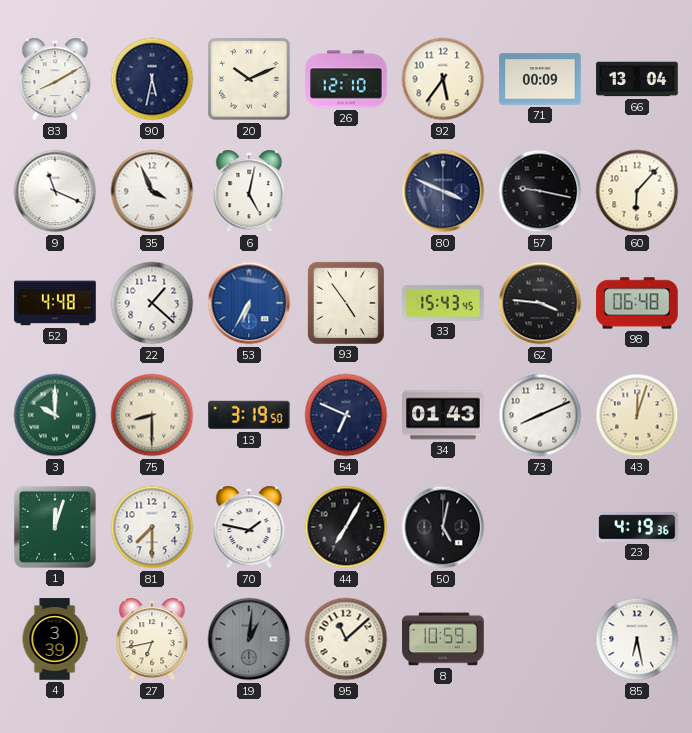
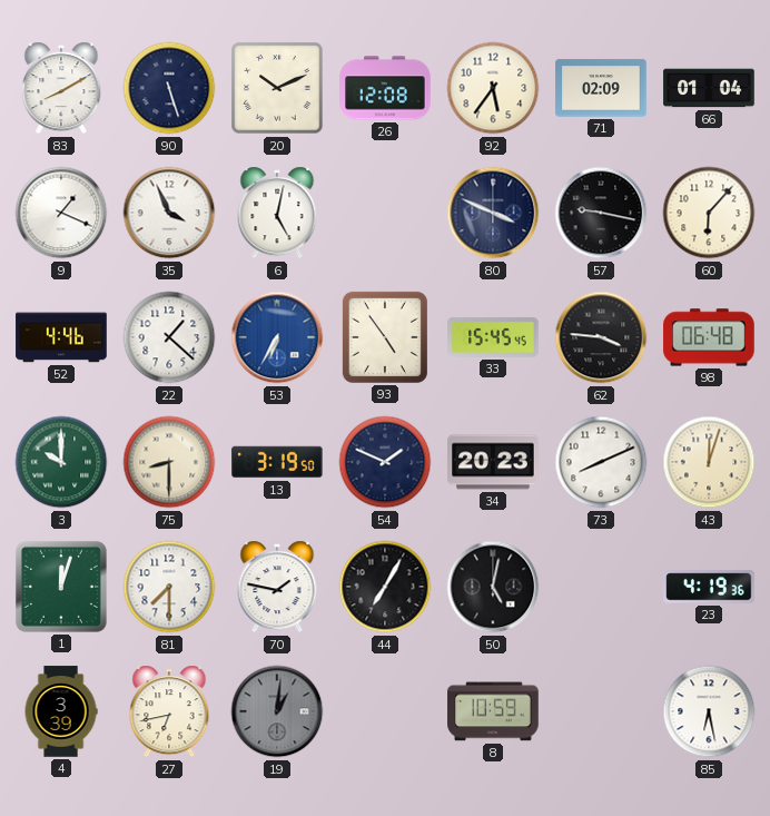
90: 5:32 -> 5:27 (169, 88)
26: 12:10 -> 12:08 (385, 88)
71: 00:09 -> 02:09 (601, 88)
66: 13:04 -> 01:04 (709, 88)
9: 11:19 -> 1:19 (61, 213)
52: 4:48 -> 4:46 (61, 337)
33: 15:43 -> 15:45 (493, 337)
54: 6:49 -> 1:49 (385, 462)
34: 01:43 -> 20:23 (493, 462)
95: 11:08 -> none (346, 639)
